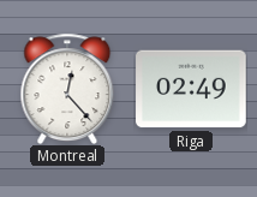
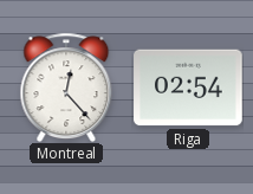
Riga: 02:49 -> 02:54 (188, 88)
